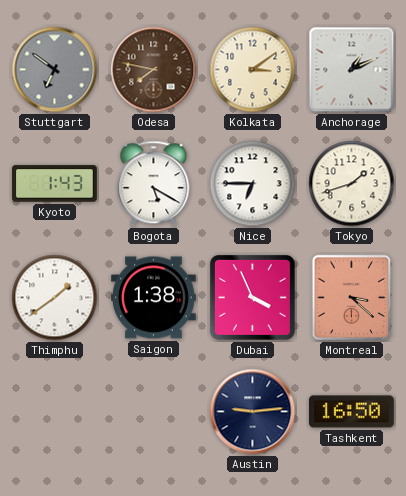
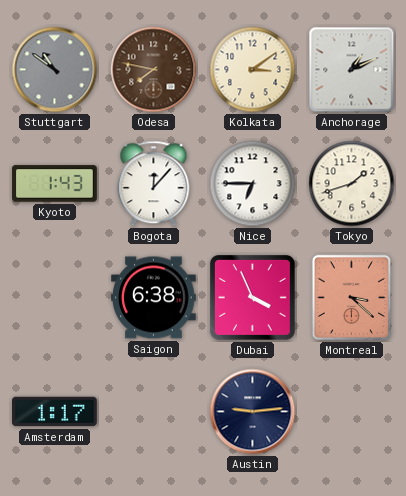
Stuttgart: 6:51 -> 10:51 (55, 70)
Bogota: 5:20 -> 12:07 (154, 184)
Thimphu: 1:39 -> none (55, 298)
Saigon: 1:38 -> 6:38 (154, 298)
Amsterdam: none -> 1:17 (55, 412)
Tashkent: 16:50 -> none (352, 412)
